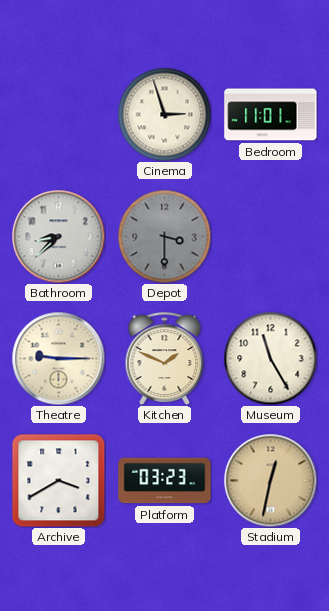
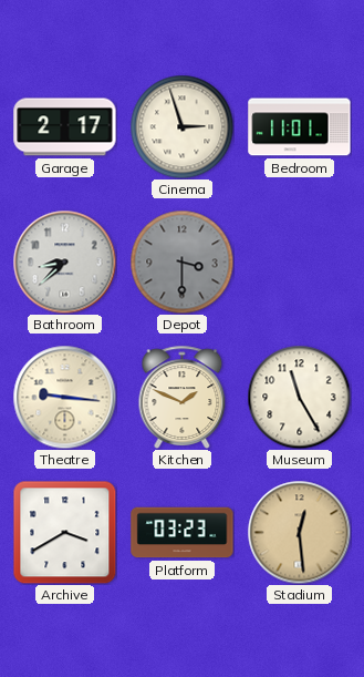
Garage: none -> 2:17 (65, 127)
Theatre: 9:15 -> 9:16 (64, 397)
Stadium: 12:32 -> 12:29 (299, 532)
